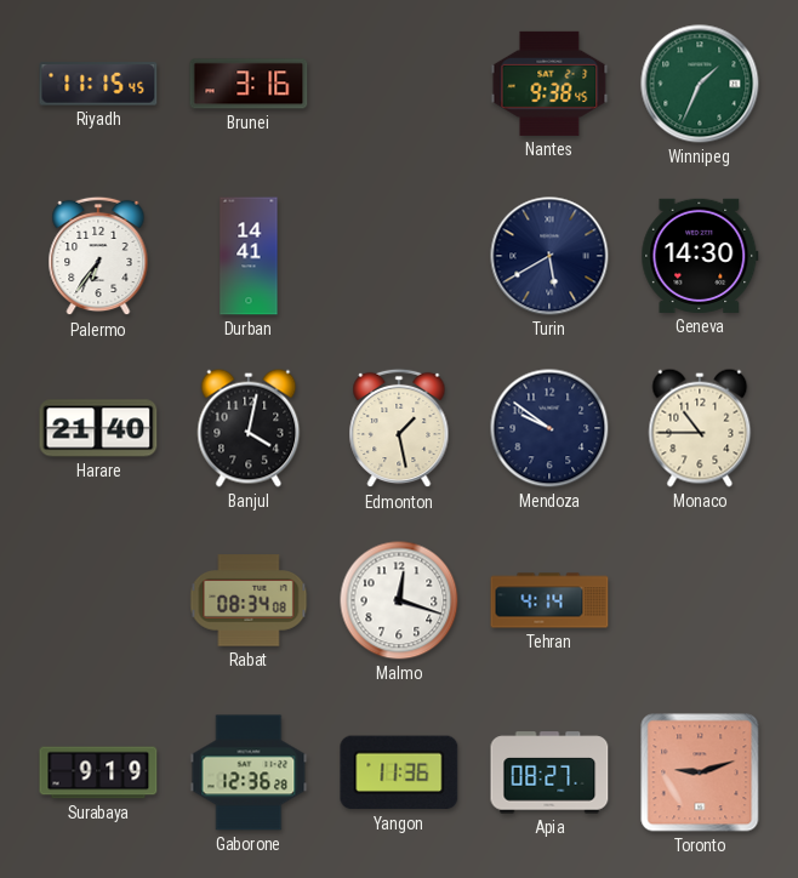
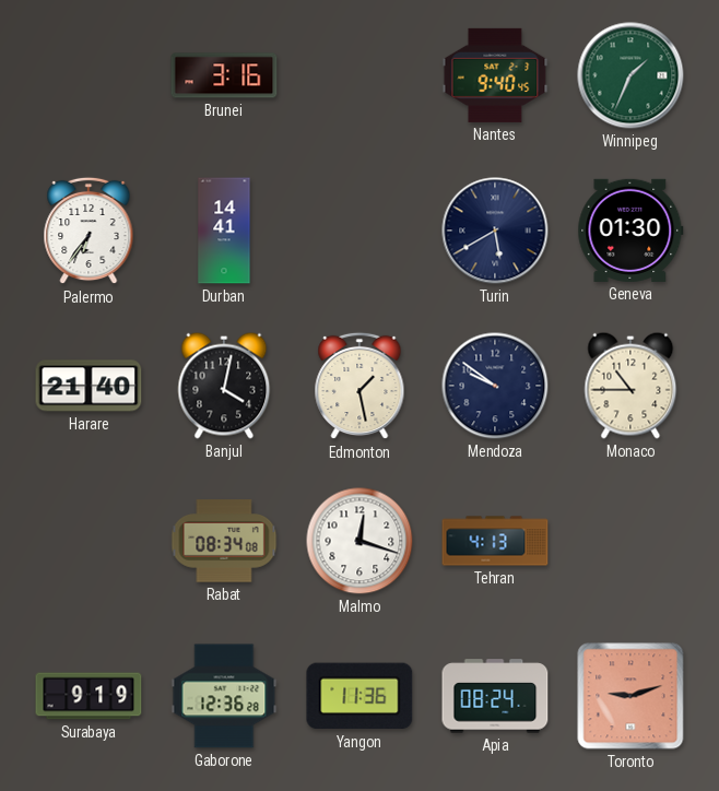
Riyadh: 11:15 -> none (98, 84)
Nantes: 9:38 -> 9:40 (495, 75)
Geneva: 14:30 -> 01:30 (630, 231)
Tehran: 4:14 -> 4:13 (495, 541)
Apia: 08:27 -> 08:24 (495, 696)
